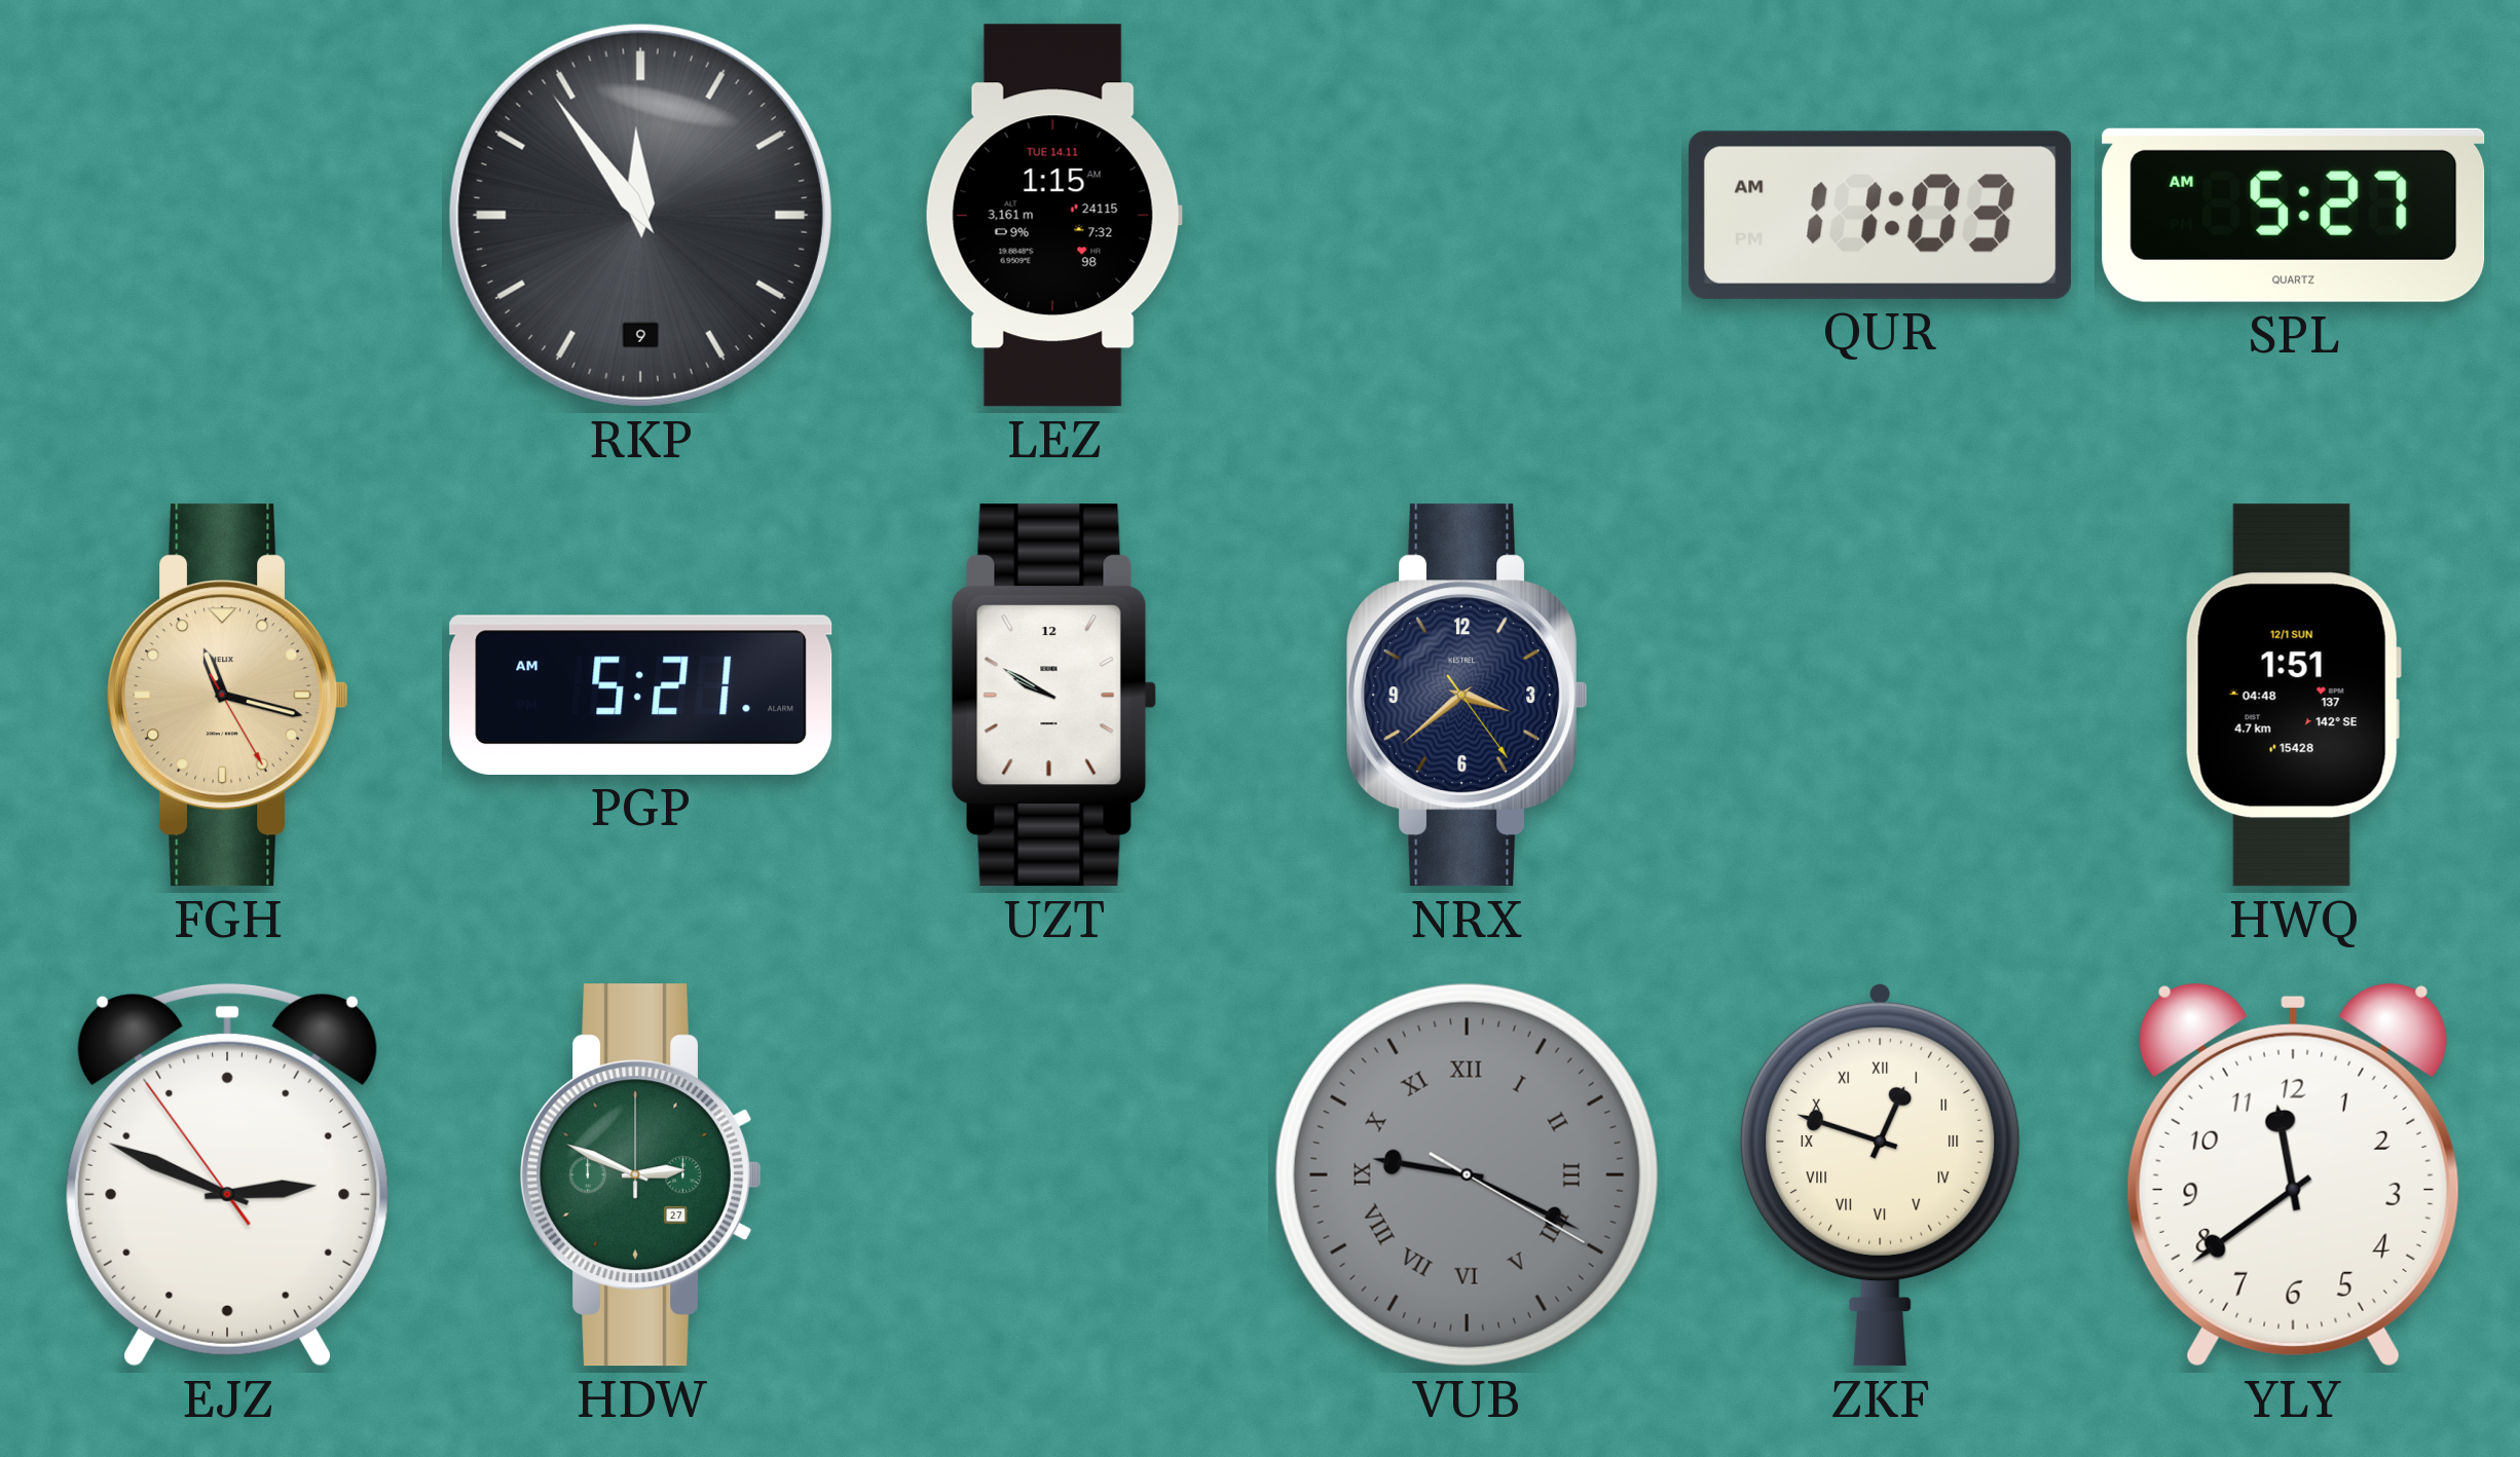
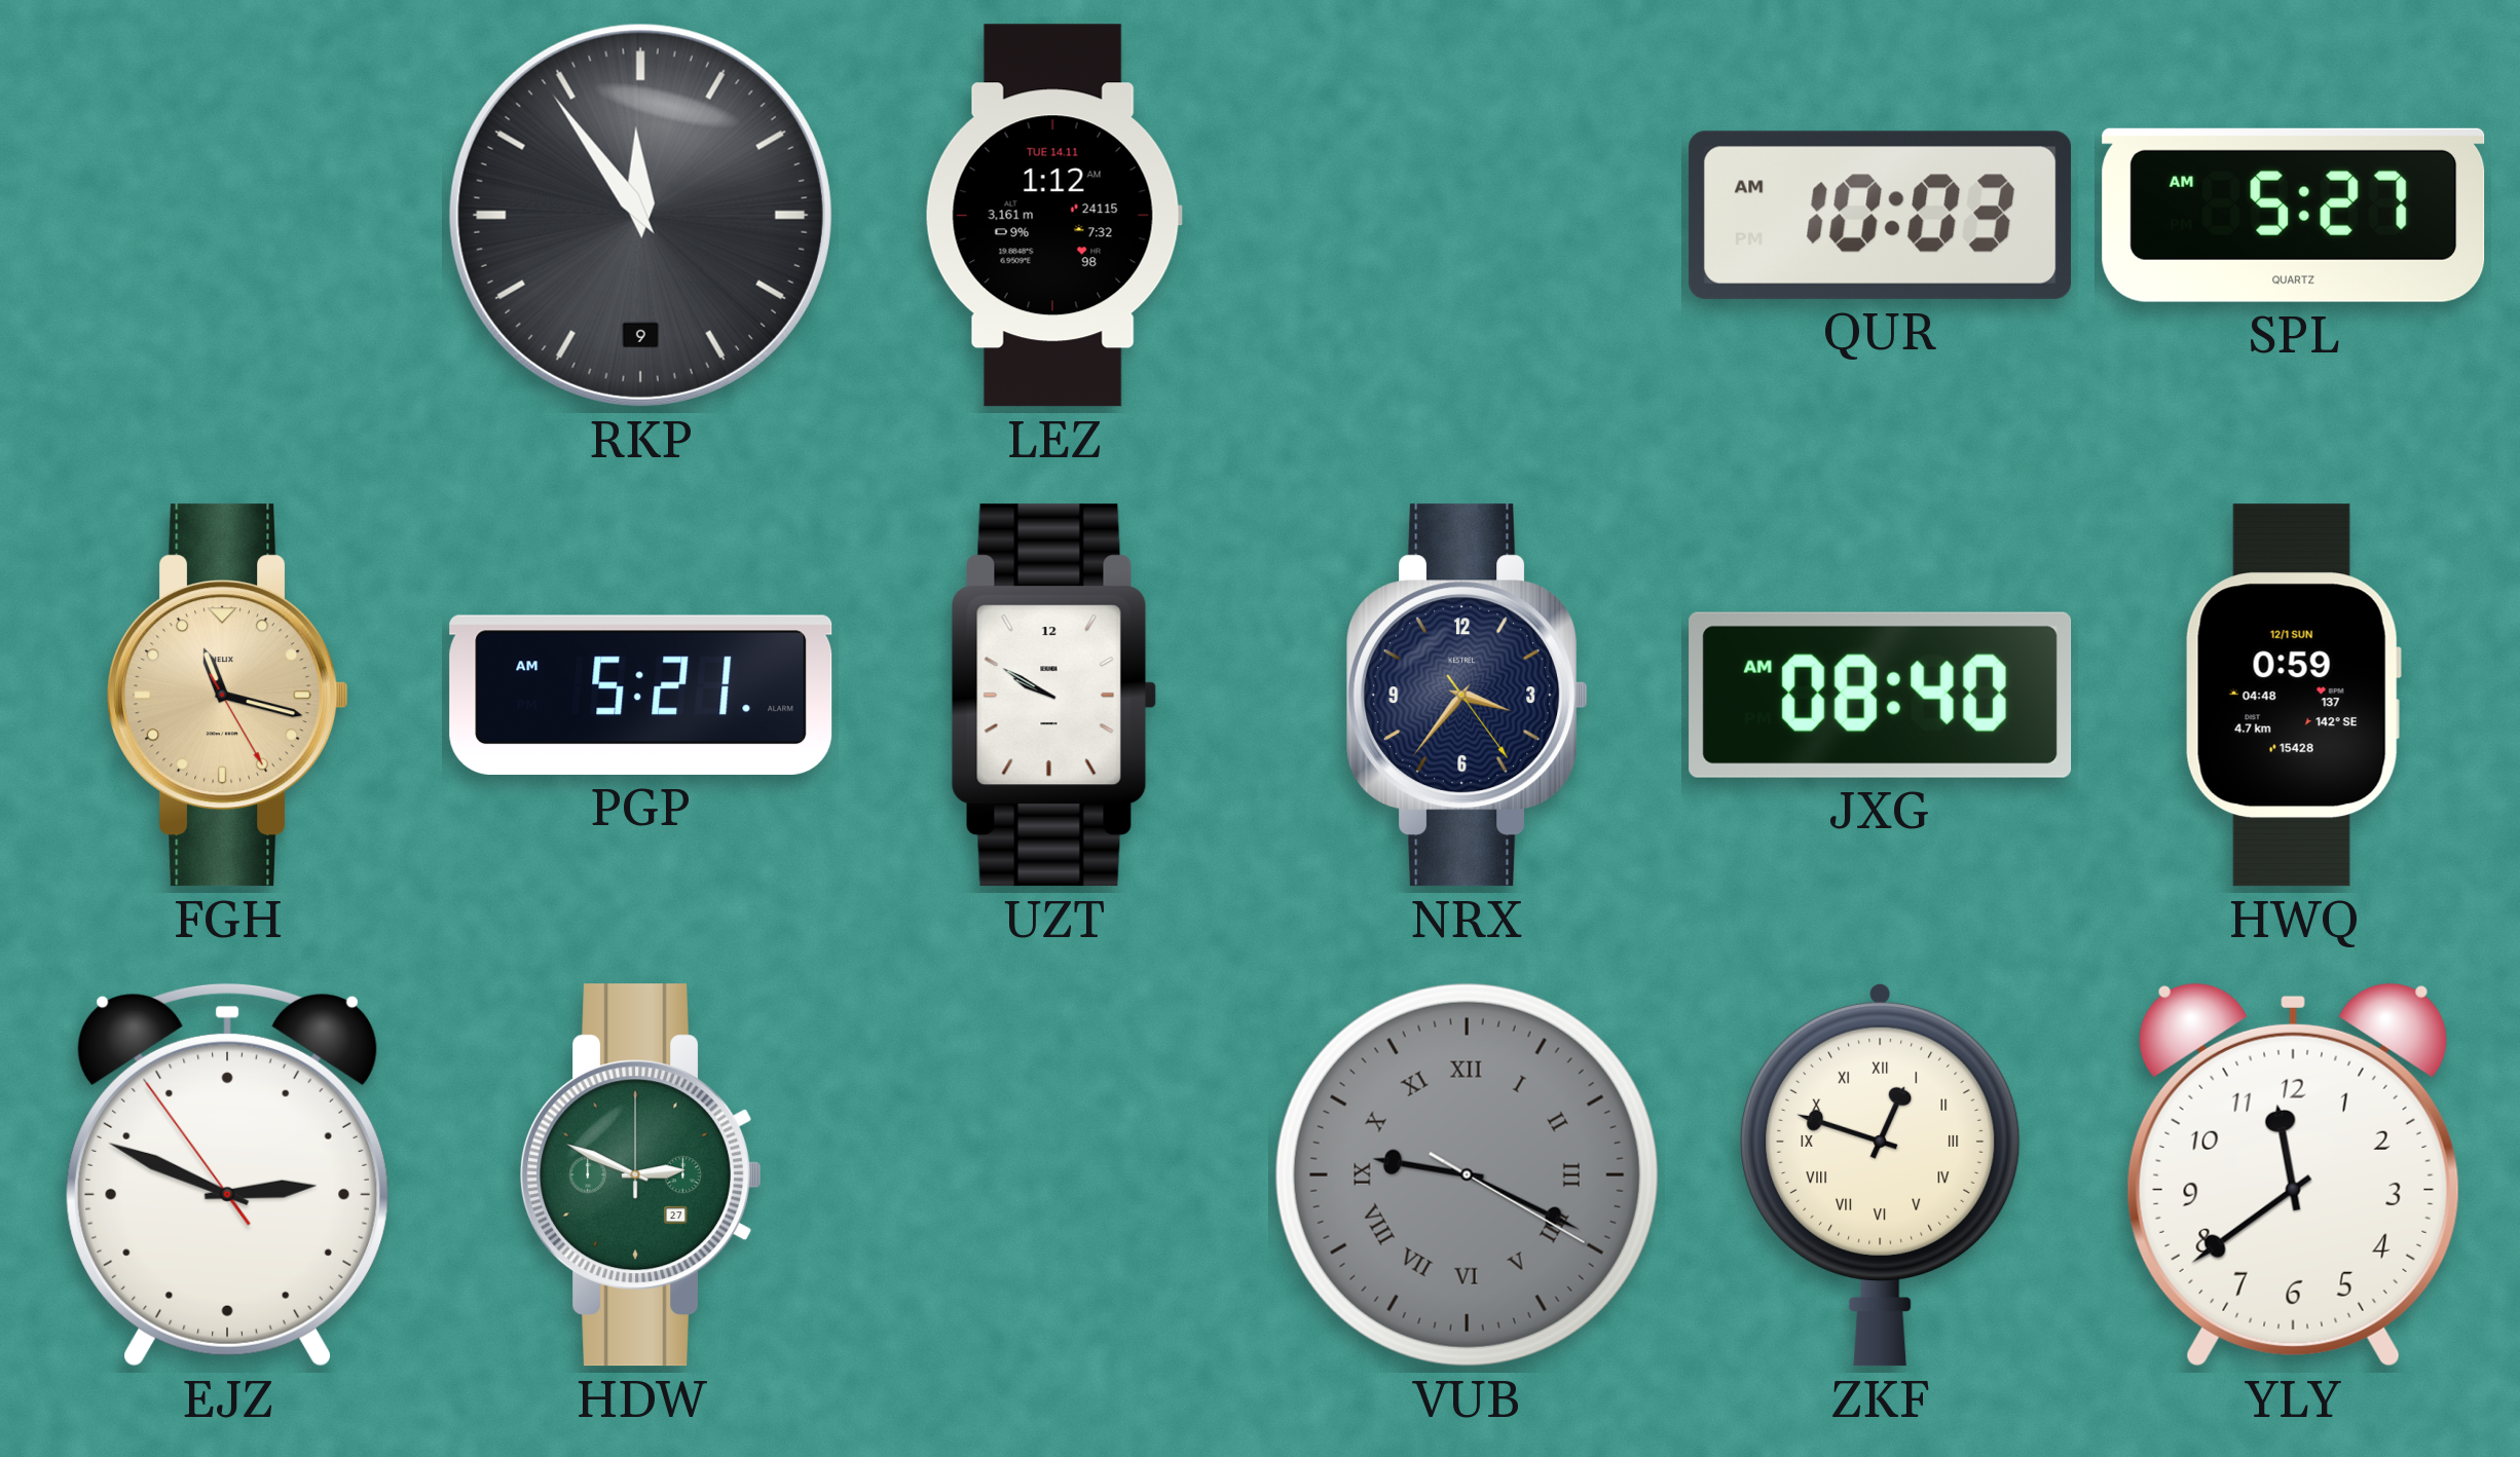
LEZ: 1:15 -> 1:12 (1053, 216)
QUR: 11:03 -> 10:03 (1881, 215)
NRX: 3:38 -> 3:36 (1468, 696)
JXG: none -> 08:40 (1881, 695)
HWQ: 1:51 -> 0:59 (2293, 696)
